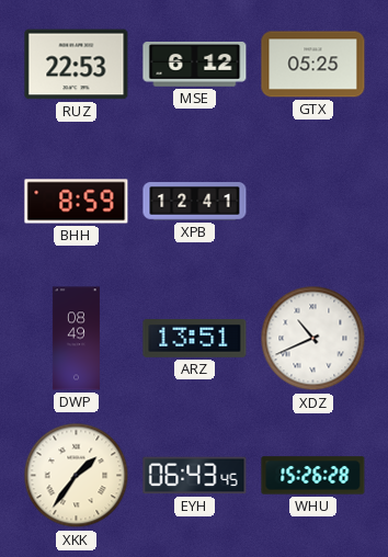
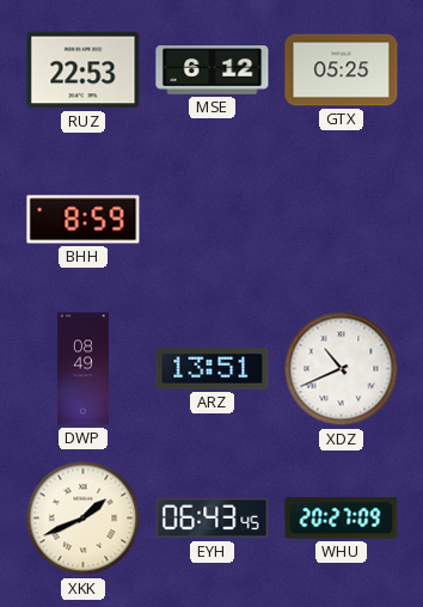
XPB: 12:41 -> none (195, 202)
XKK: 1:36 -> 1:41 (84, 519)
WHU: 15:26 -> 20:27 (342, 519)
